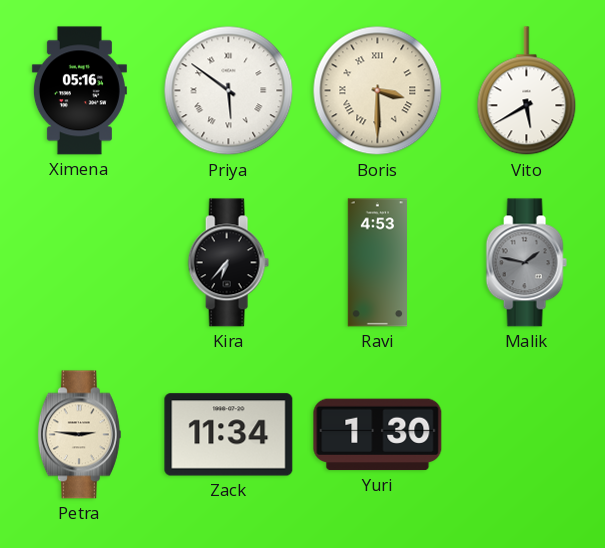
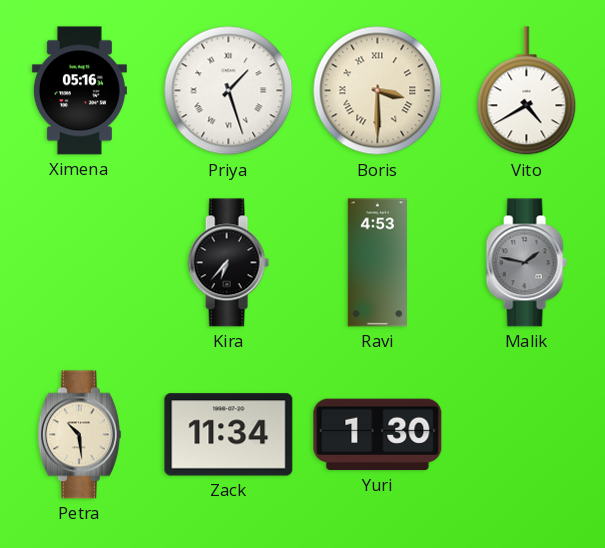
Priya: 5:51 -> 1:27 (229, 91)
Vito: 5:40 -> 4:40 (527, 91)
Petra: 2:46 -> 10:29 (79, 435)
